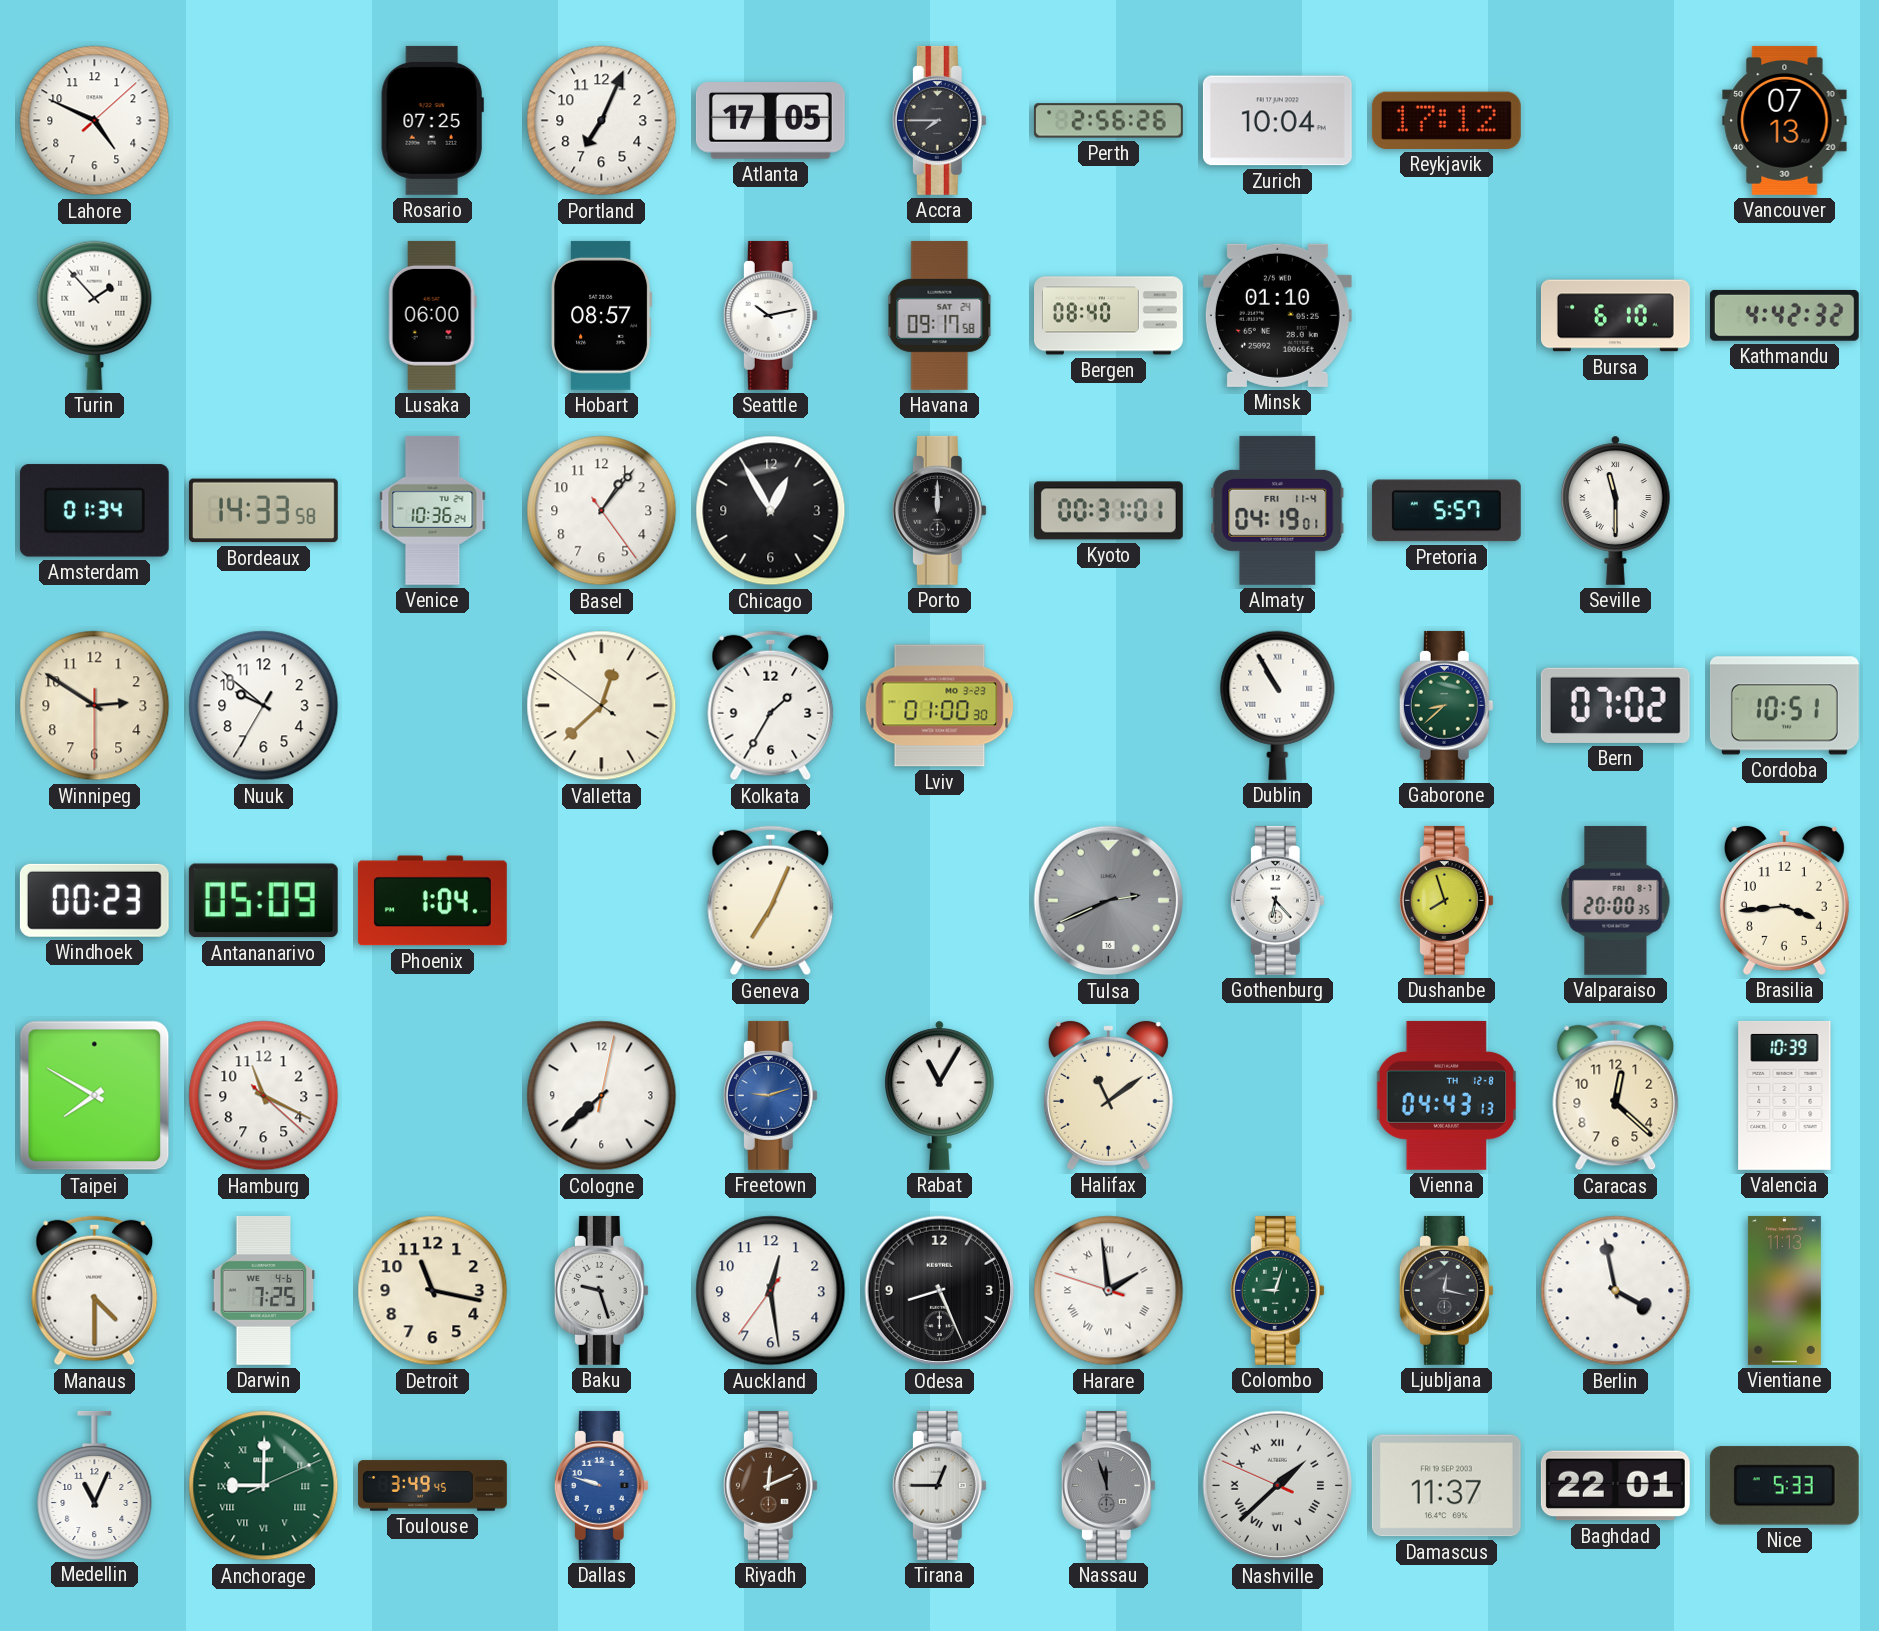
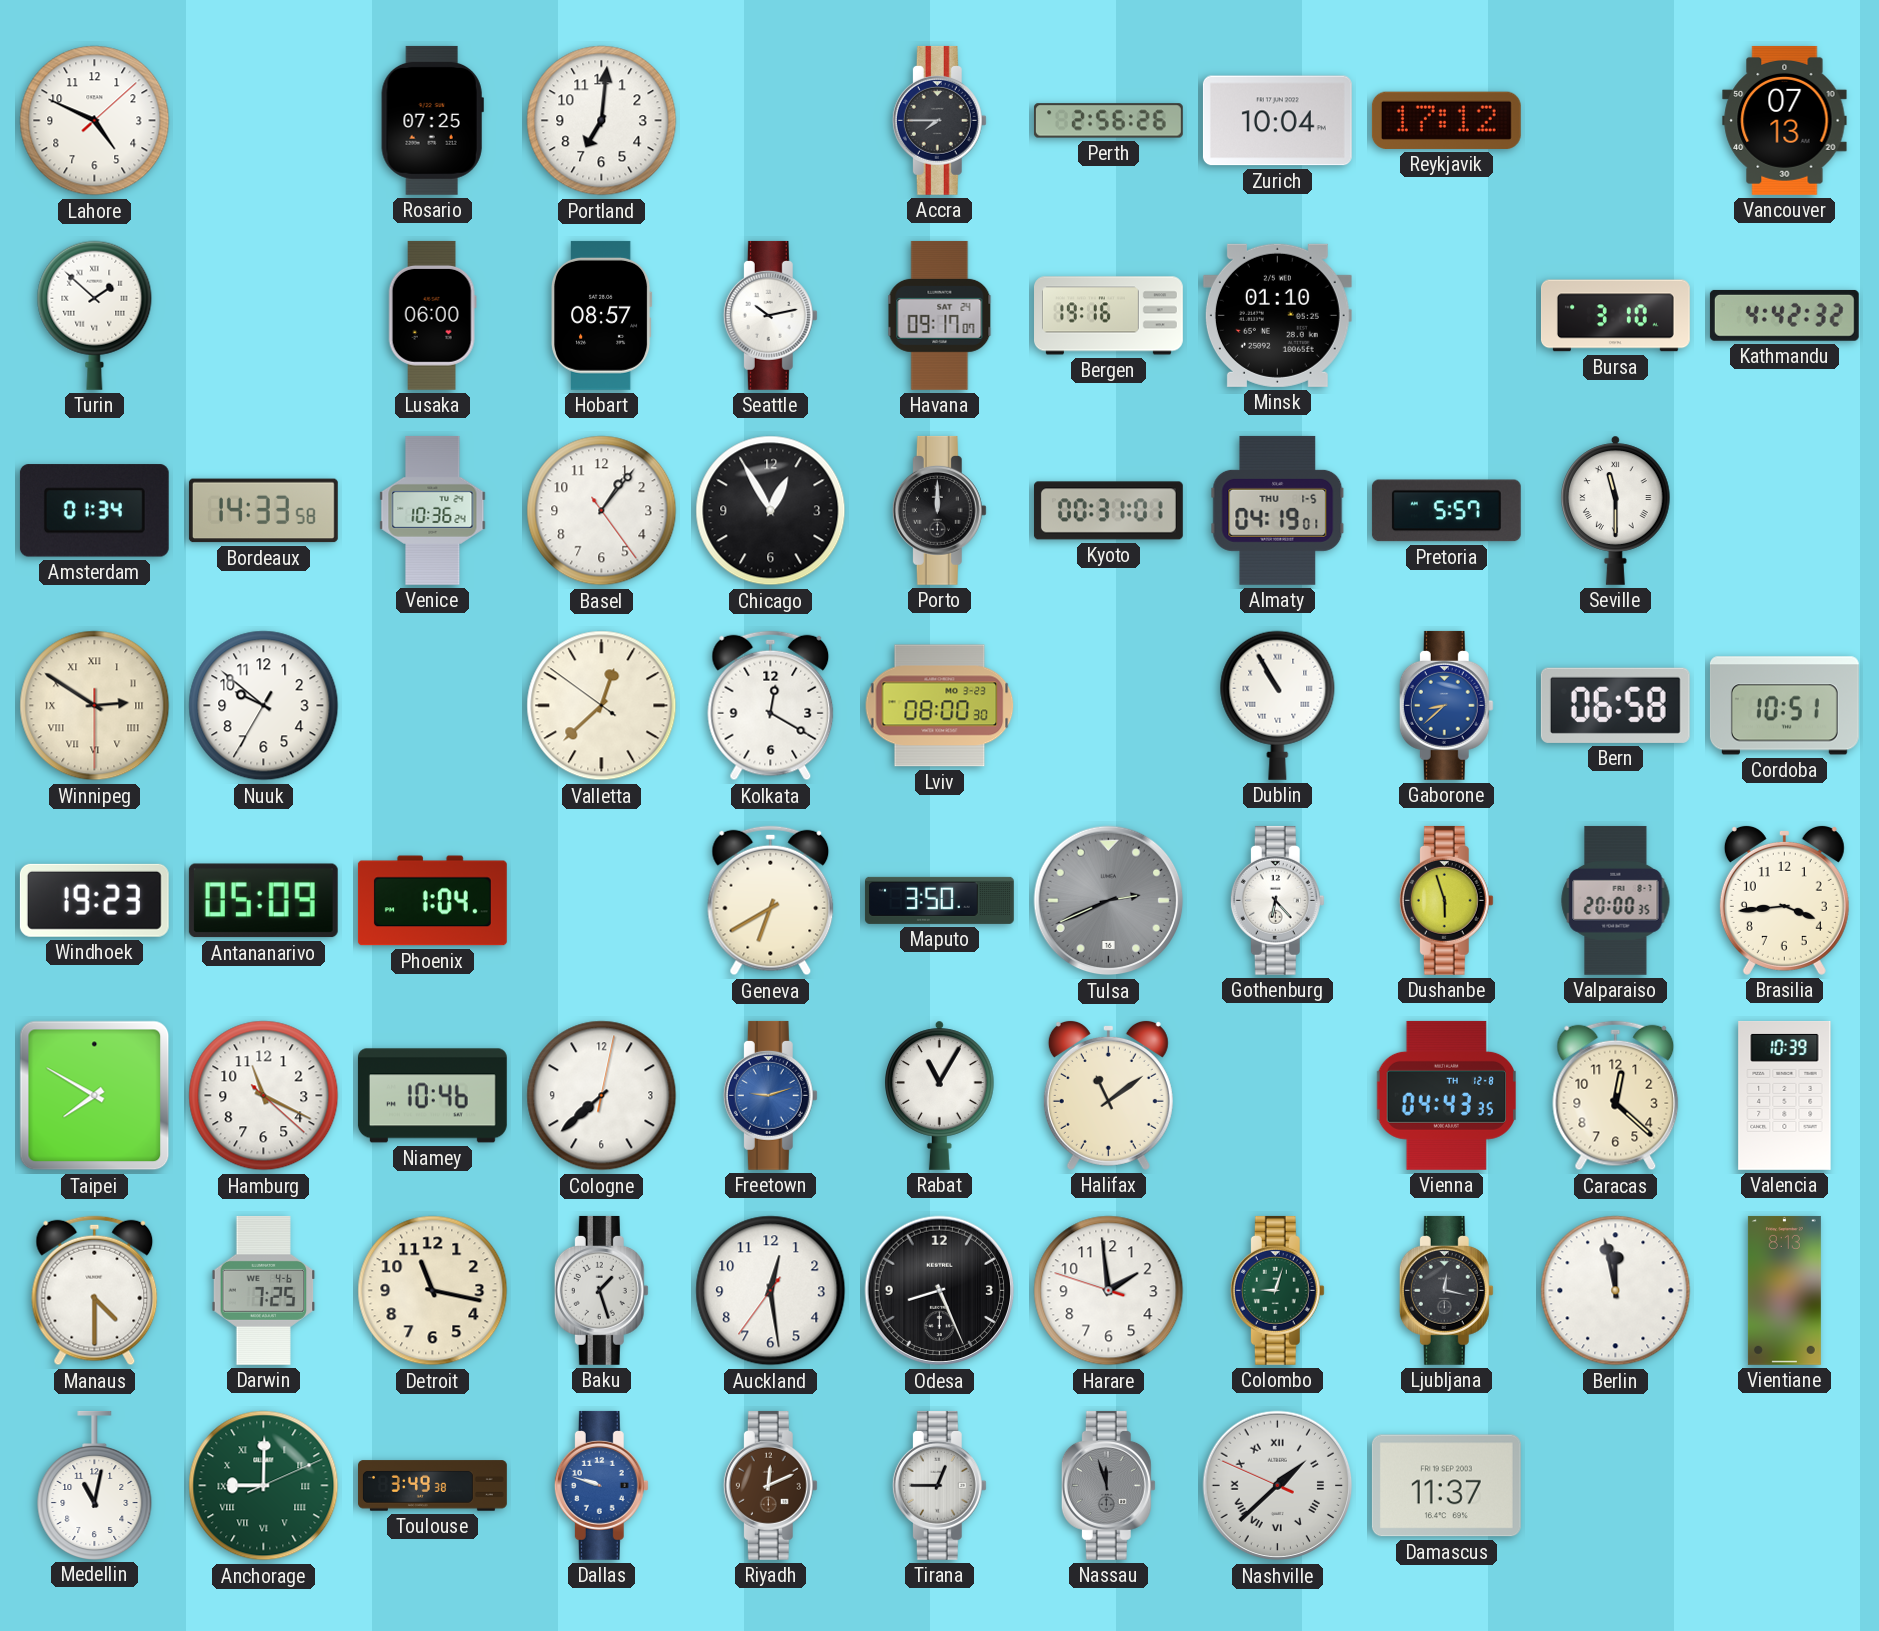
Portland: 7:04 -> 7:01 (602, 121)
Atlanta: 17:05 -> none (770, 121)
Turin: 1:53 -> 1:52 (95, 315)
Havana: 09:17:58 -> 09:17:07 (940, 315)
Bergen: 08:40 -> 19:16 (1109, 316)
Bursa: 6:10 -> 3:10 (1615, 316)
Almaty date: FRI 11-4 -> THU 1-5 (1278, 510)
Winnipeg numerals: Arabic -> Roman (95, 706)
Kolkata: 1:35 -> 12:20 (771, 706)
Lviv: 01:00 -> 08:00 (940, 706)
Gaborone dial: green -> blue (1446, 705)
Bern: 07:02 -> 06:58 (1615, 705)
Windhoek: 00:23 -> 19:23 (94, 900)
Geneva: 7:04 -> 6:40 (771, 901)
Maputo: none -> 3:50 (939, 900)
Dushanbe: 7:57 -> 5:57 (1446, 900)
Niamey: none -> 10:46 (432, 1096)
Vienna: 04:43:13 -> 04:43:35 (1446, 1095)
Baku: 9:27 -> 1:27 (601, 1290)
Harare numerals: Roman -> Arabic (1109, 1291)
Berlin: 3:58 -> 11:58 (1616, 1291)
Vientiane: 11:13 -> 8:13 (1784, 1290)
Medellin: 11:04 -> 11:02 (95, 1485)
Toulouse: 3:49:45 -> 3:49:38 (433, 1486)
Baghdad: 22:01 -> none (1615, 1486)
Nice: 5:33 -> none (1784, 1486)
